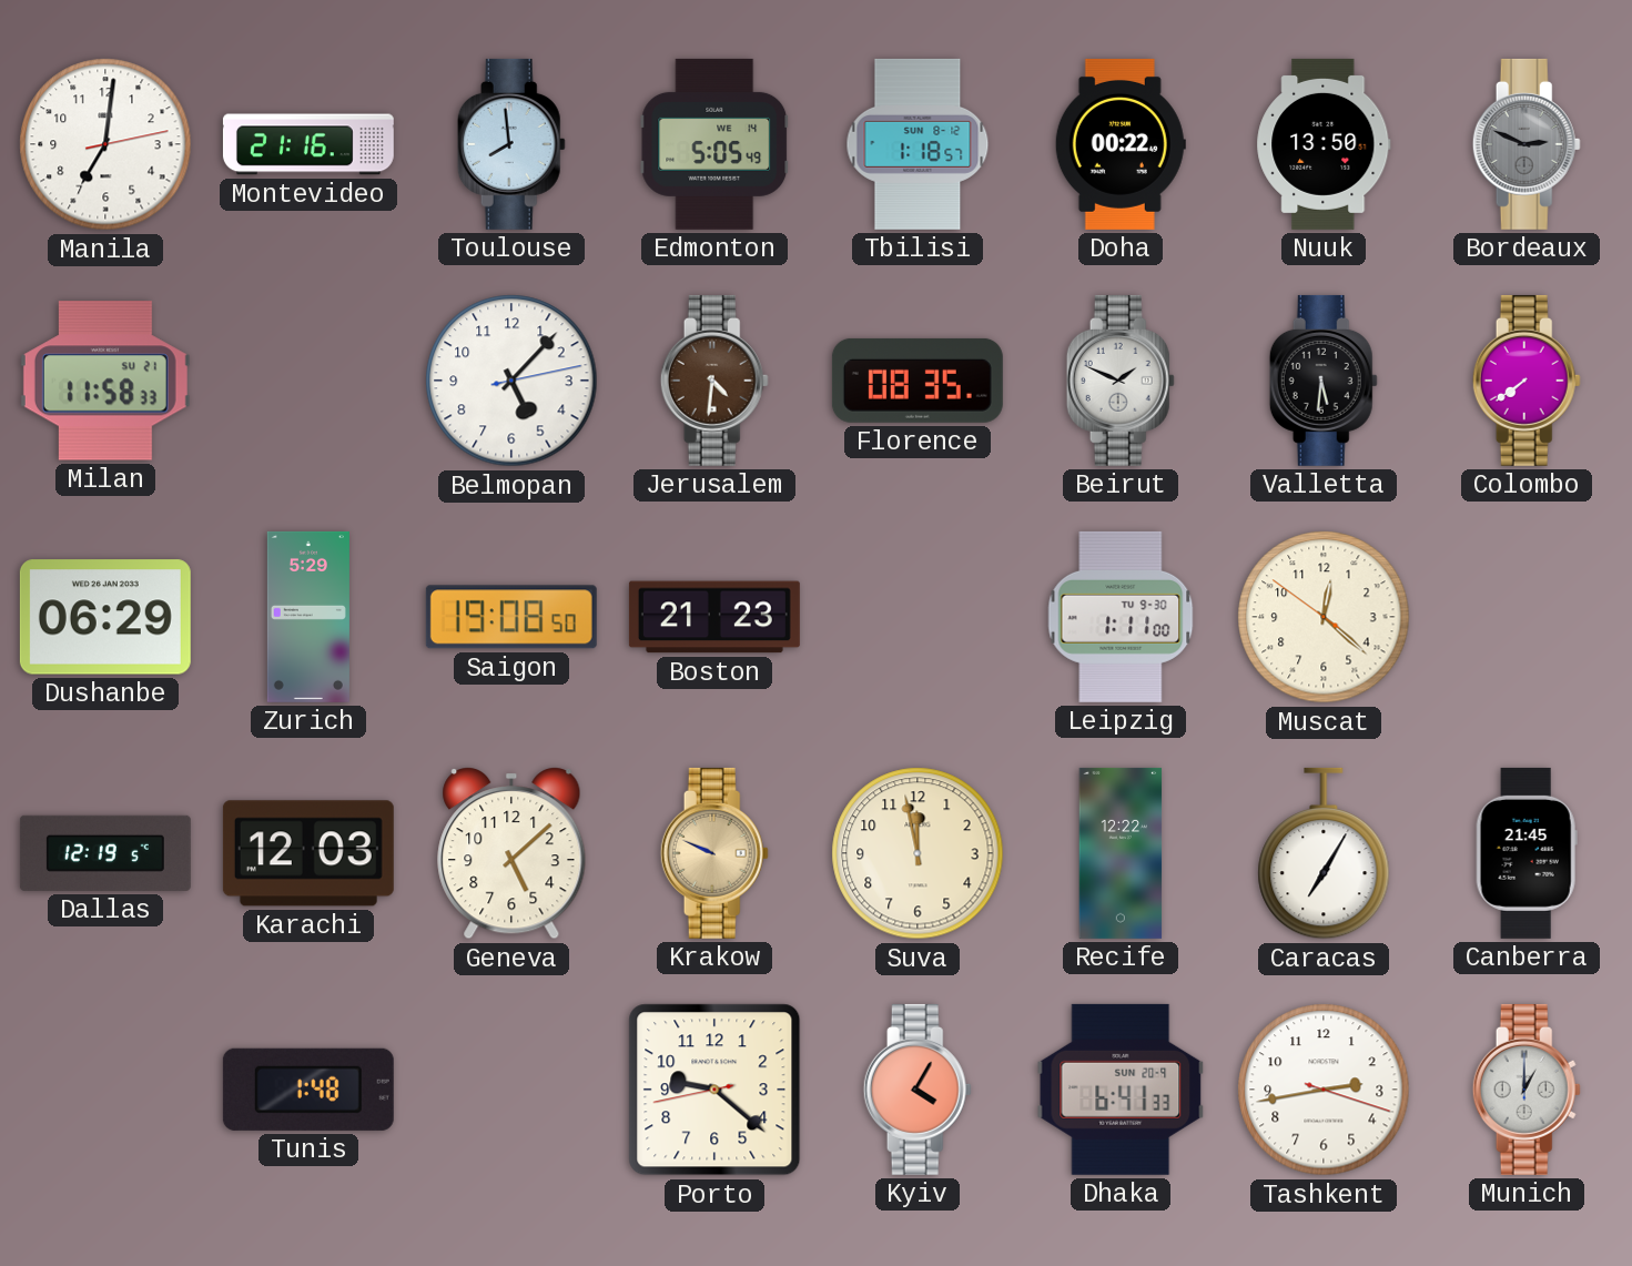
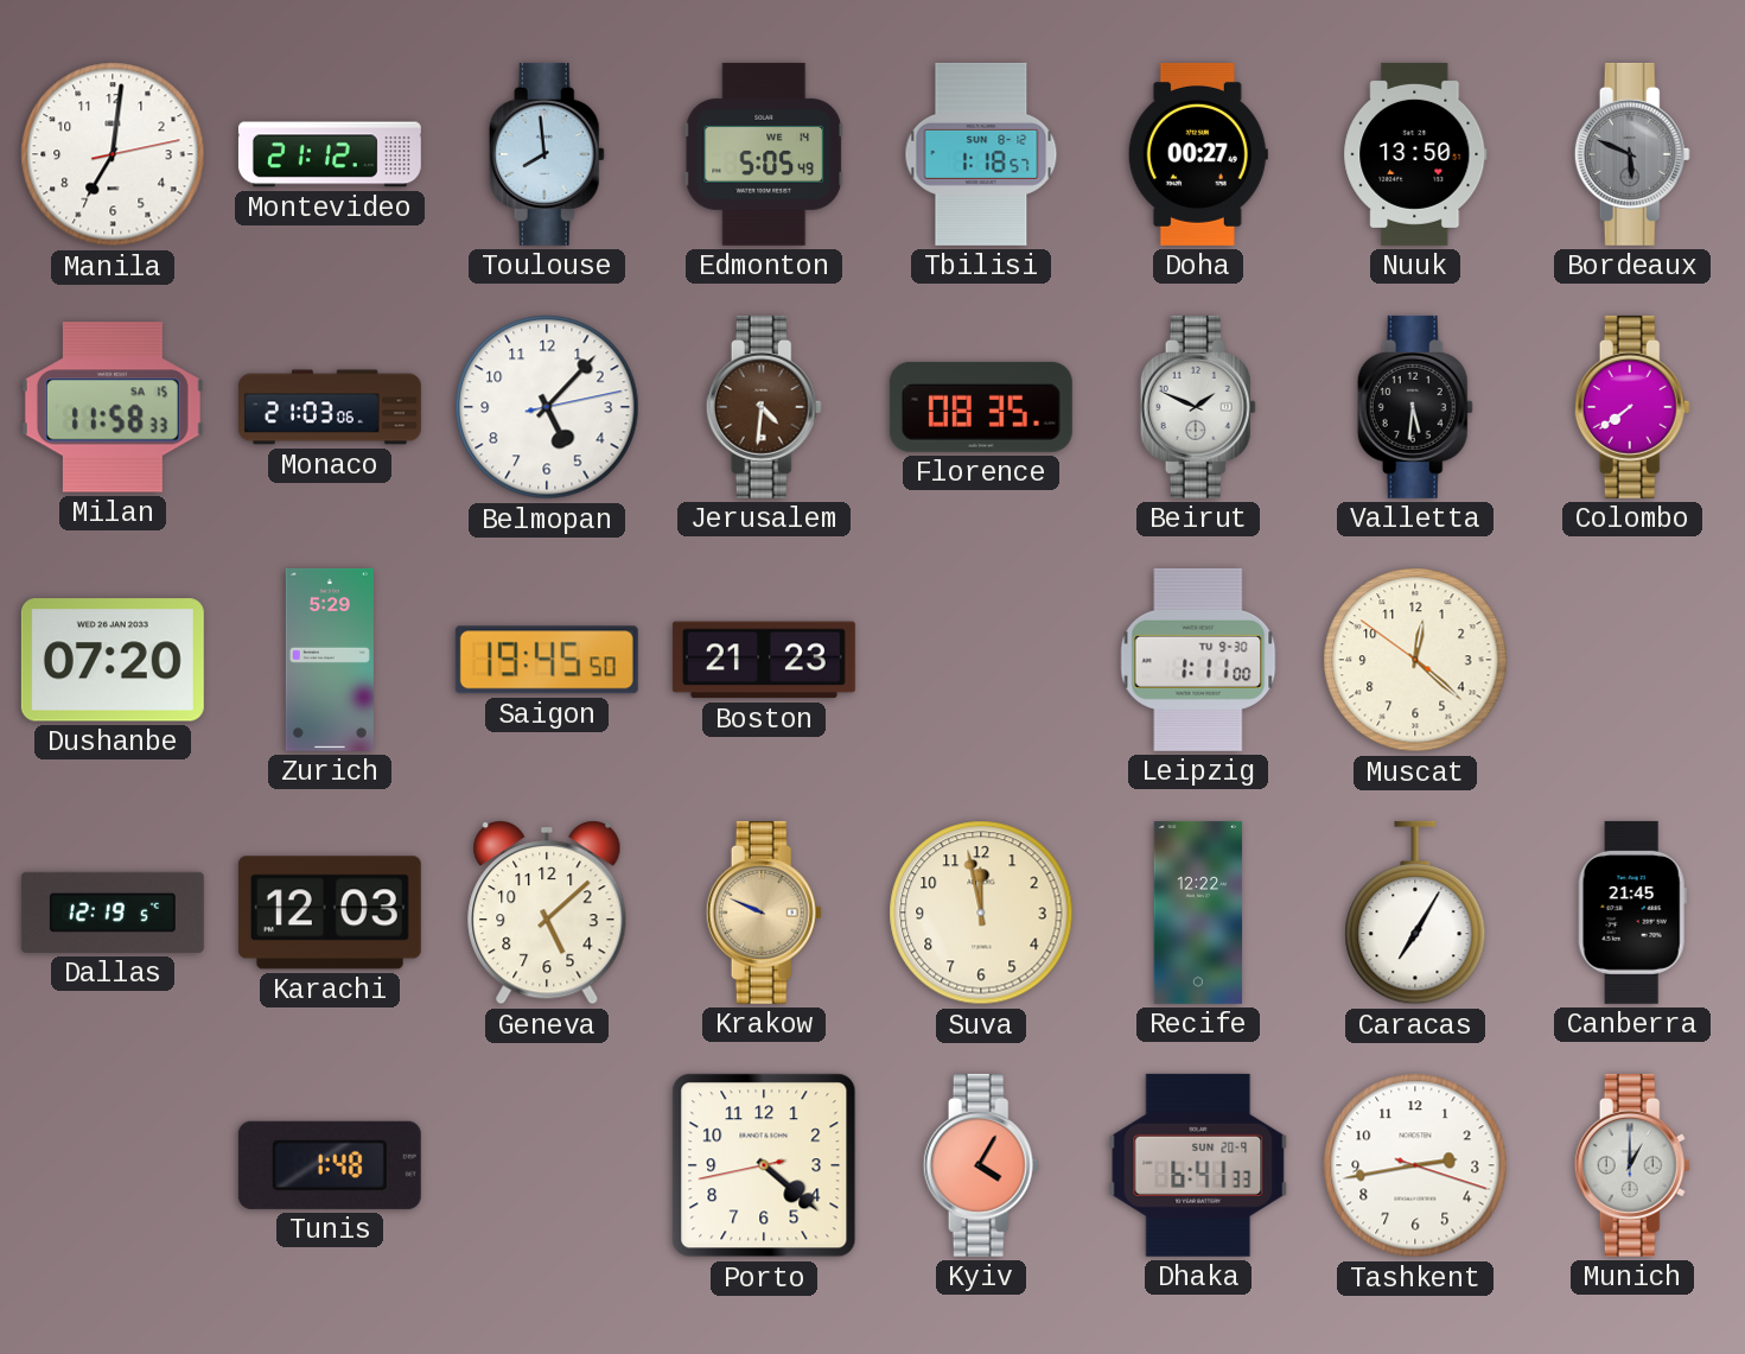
Montevideo: 21:16 -> 21:12 (330, 154)
Doha: 00:22 -> 00:27 (1198, 154)
Bordeaux: 2:49 -> 5:49 (1632, 154)
Milan date: SU 21 -> SA 15 (113, 407)
Monaco: none -> 21:03 (330, 407)
Dushanbe: 06:29 -> 07:20 (113, 660)
Saigon: 19:08 -> 19:45 (547, 660)
Porto: 9:21 -> 4:21 (764, 1165)
